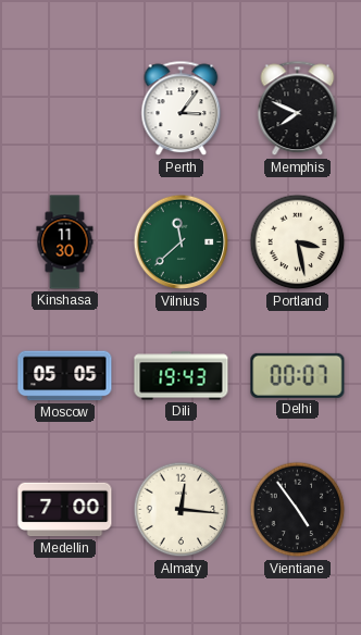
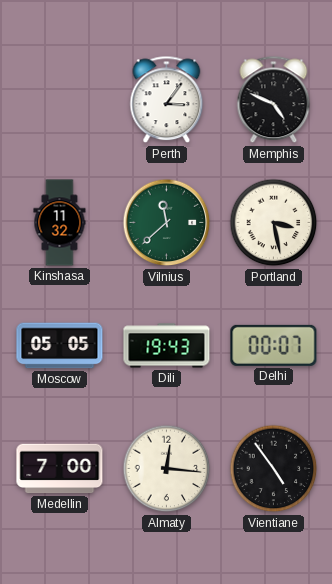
Memphis: 7:49 -> 4:49 (274, 100)
Kinshasa: 11:30 -> 11:32 (60, 223)
